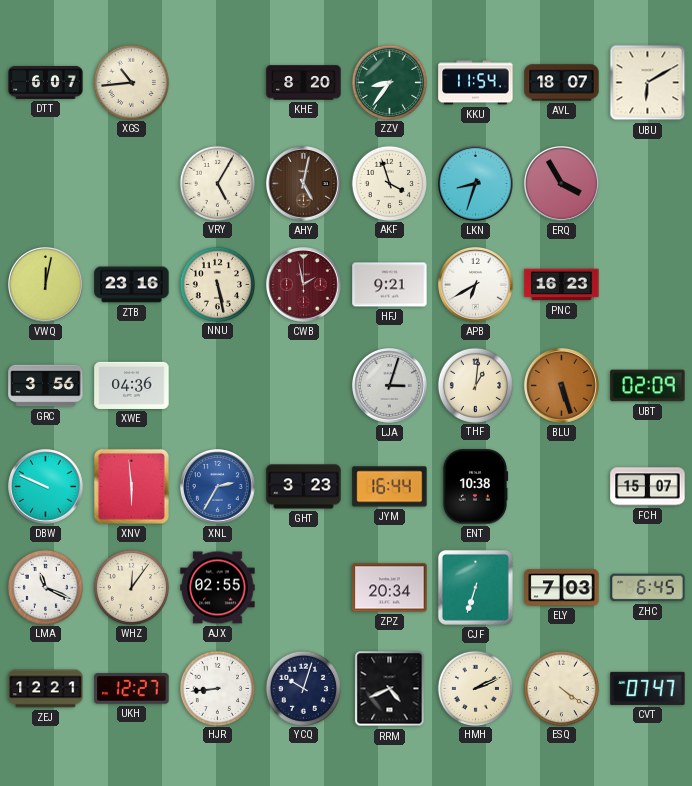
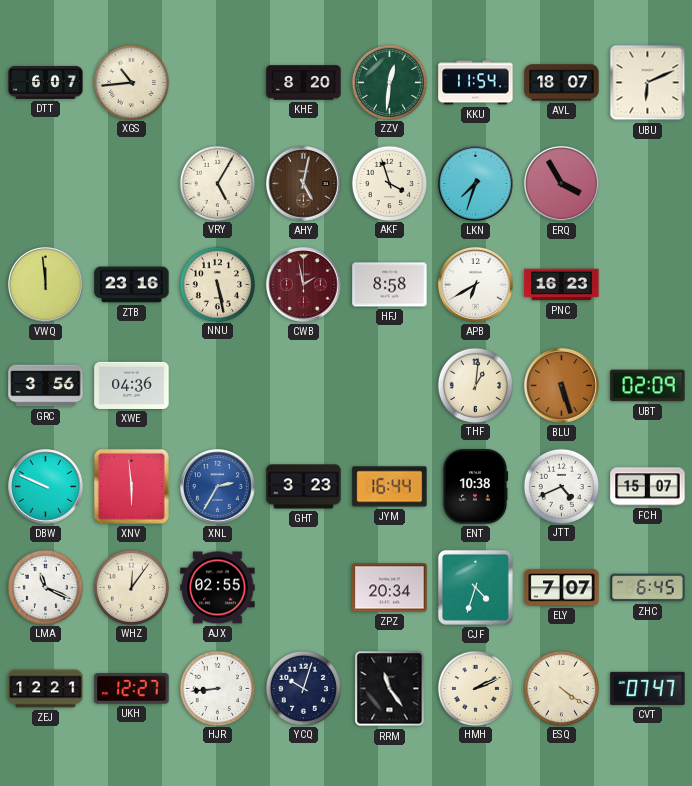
ZZV: 8:36 -> 12:31 (389, 82)
UBU: 6:10 -> 6:11 (648, 83)
LKN: 8:33 -> 7:33 (476, 184)
VWQ: 12:02 -> 11:59 (46, 285)
HFJ: 9:21 -> 8:58 (390, 285)
LJA: 3:03 -> none (390, 386)
JTT: none -> 4:41 (561, 486)
CJF: 6:33 -> 4:33 (475, 587)
ELY: 7:03 -> 7:07 (562, 588)
RRM: 4:41 -> 11:24 (390, 689)
